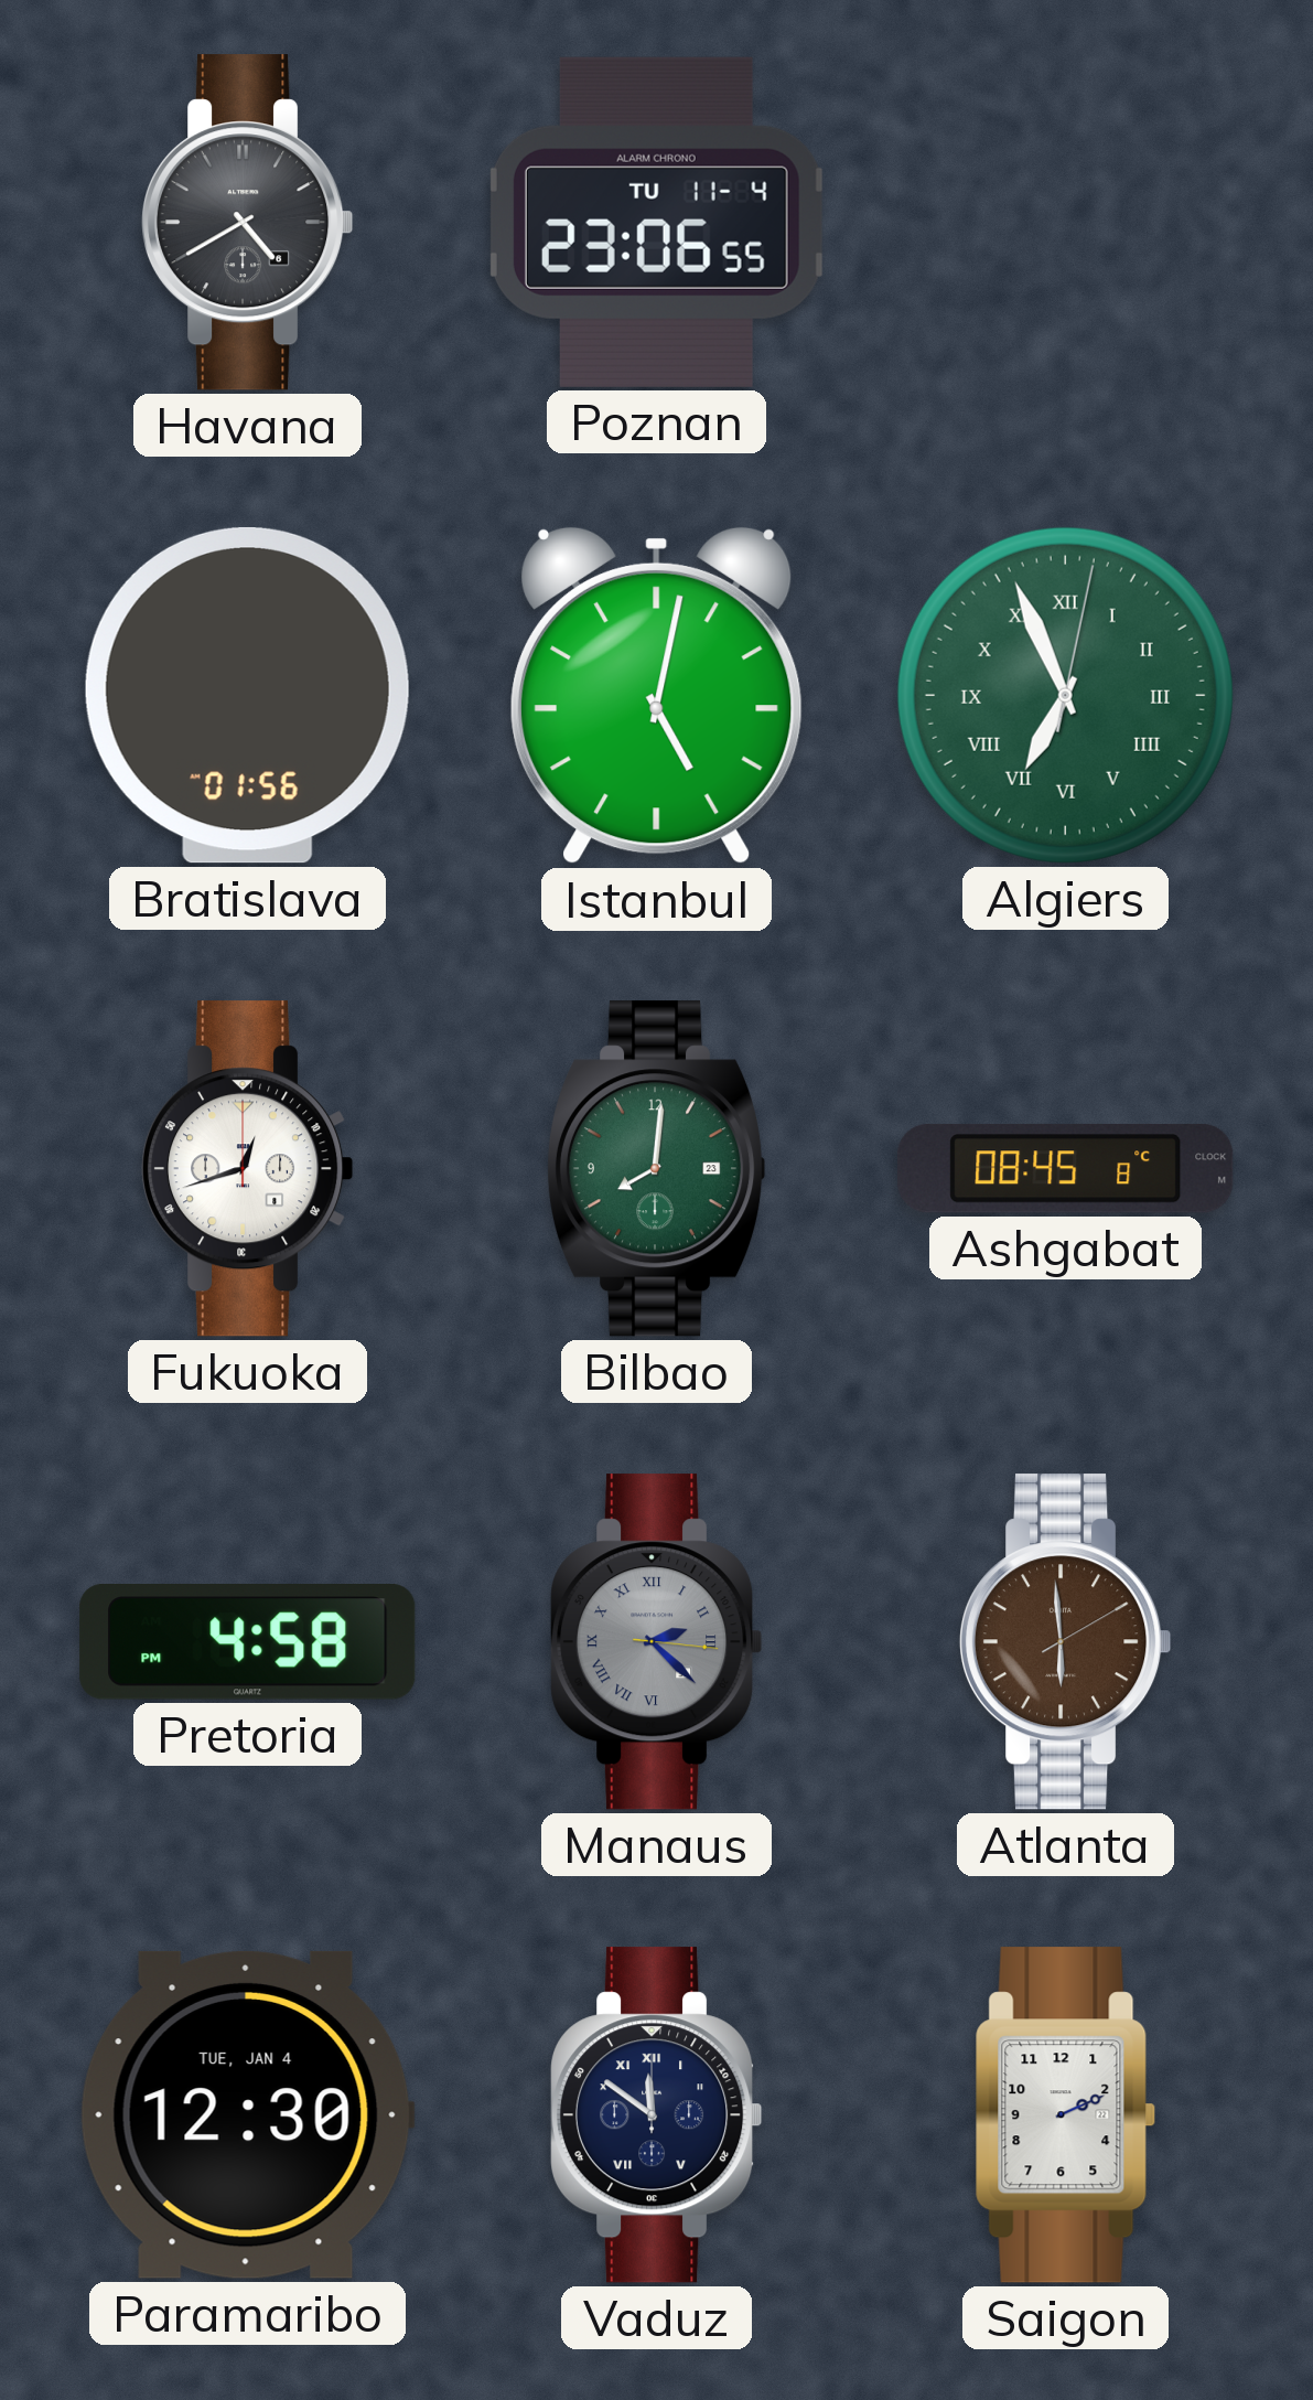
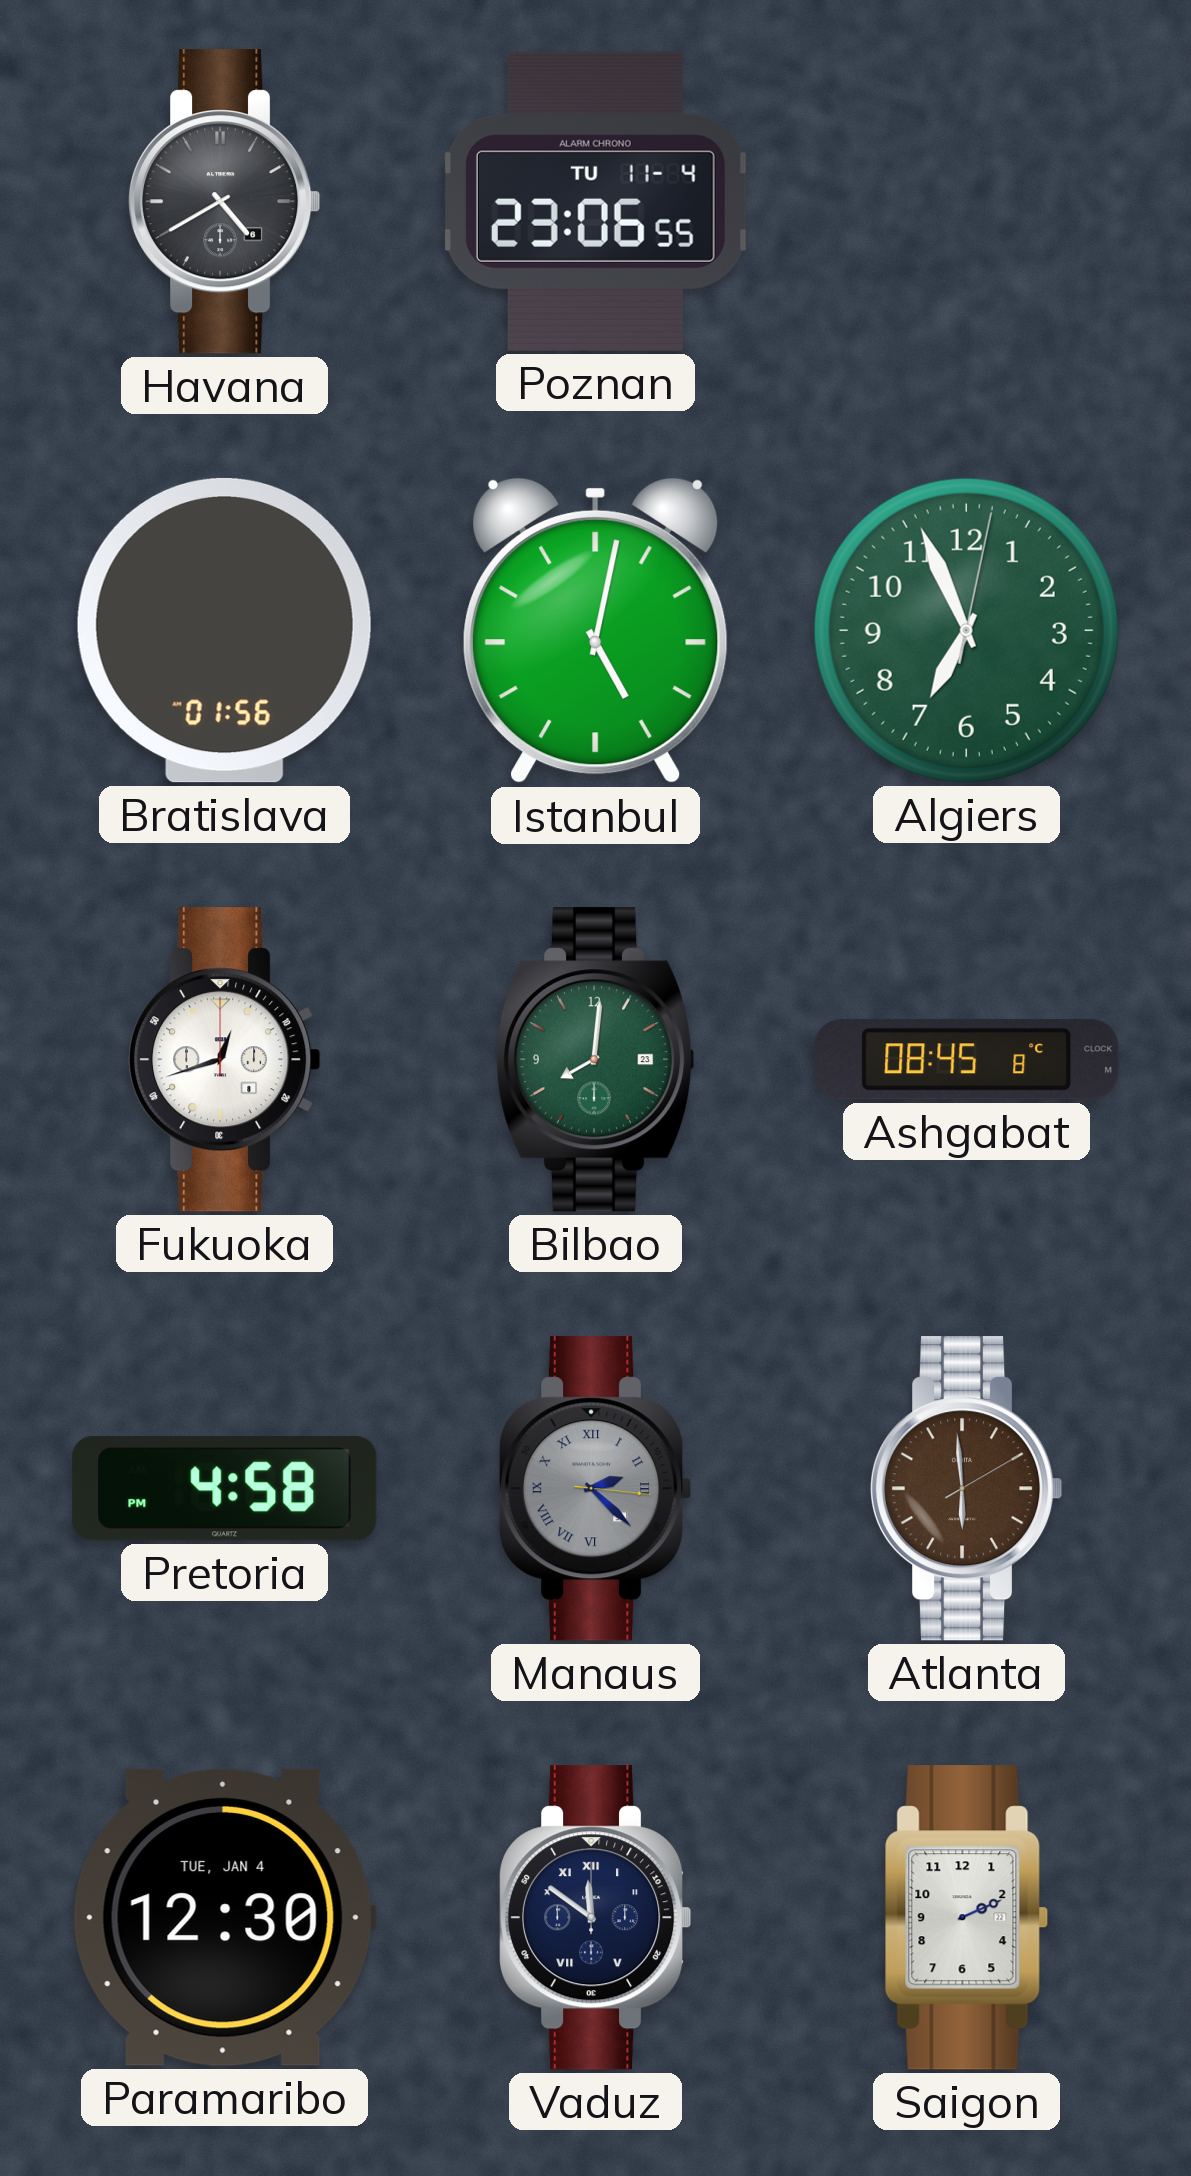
Algiers numerals: Roman -> Arabic (966, 630)
